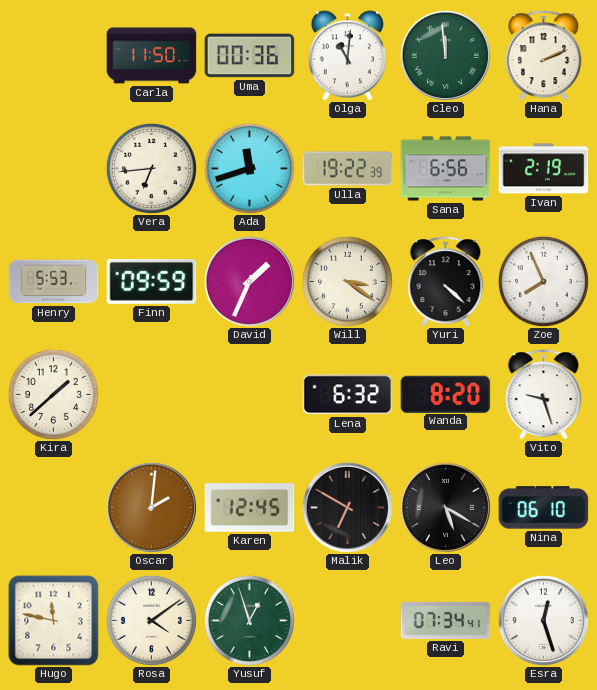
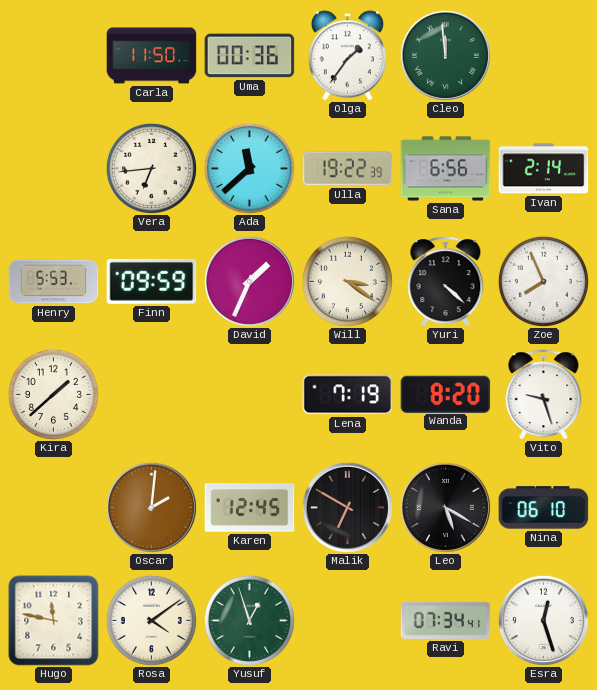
Olga: 11:01 -> 1:36 (347, 56)
Hana: 2:11 -> none (544, 56)
Ada: 11:42 -> 11:38 (249, 168)
Ivan: 2:19 -> 2:14 (544, 169)
Lena: 6:32 -> 7:19 (348, 395)
